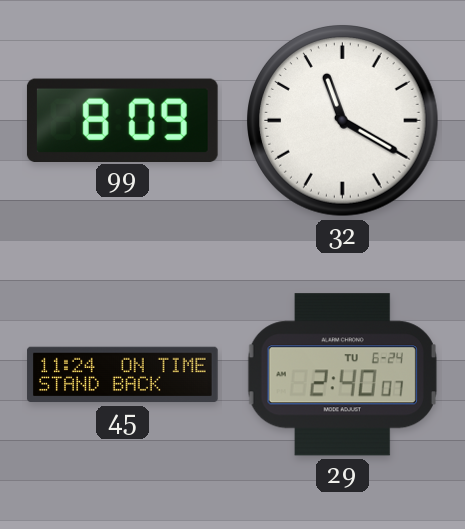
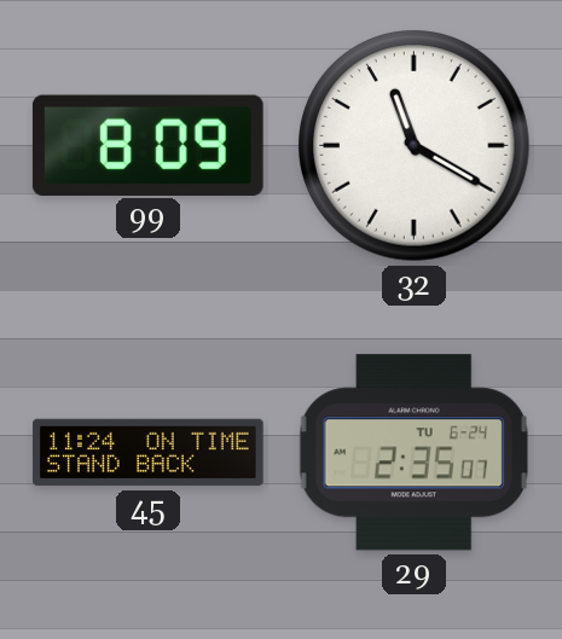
29: 2:40 -> 2:35 (413, 453)
